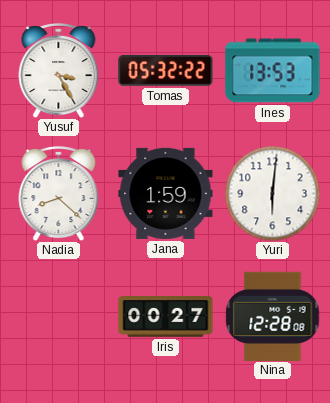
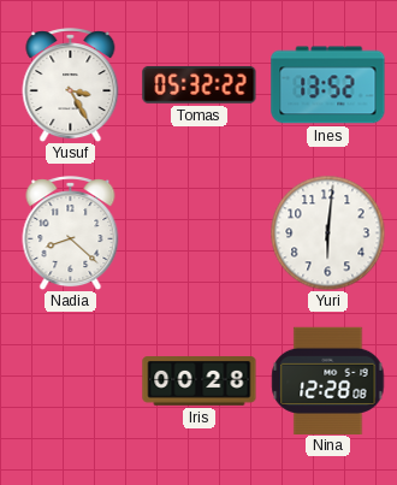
Ines: 13:53 -> 13:52 (328, 85)
Jana: 1:59 -> none (166, 193)
Iris: 00:27 -> 00:28 (200, 382)
